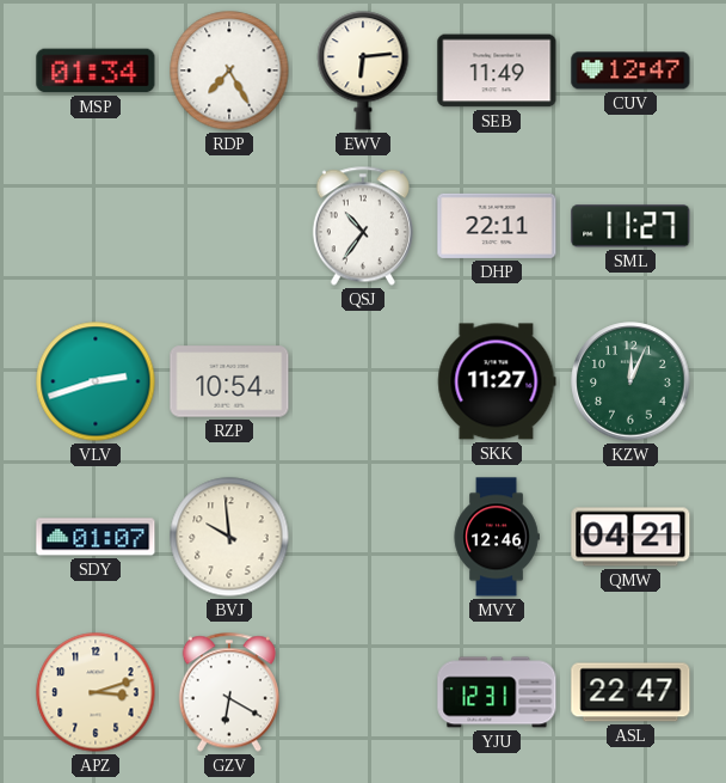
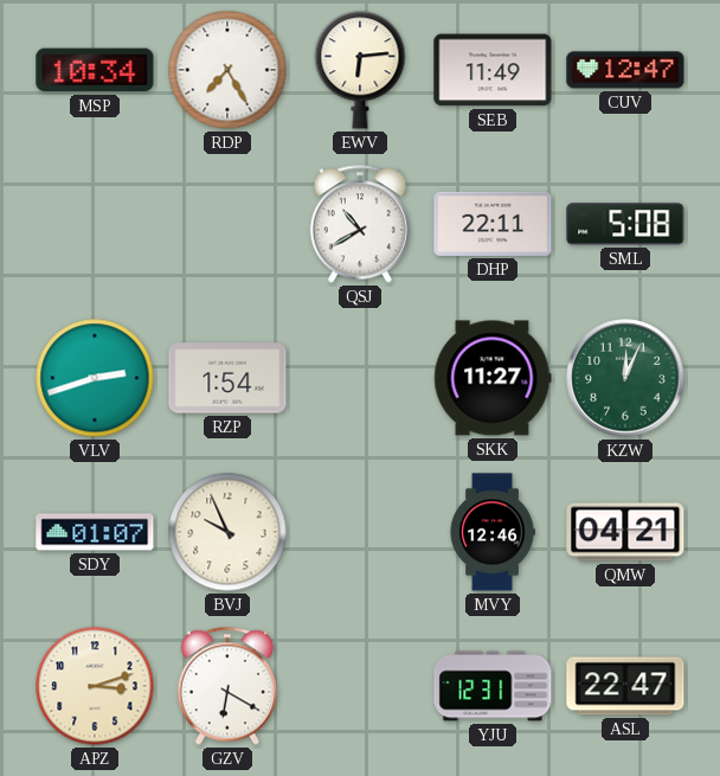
MSP: 01:34 -> 10:34 (95, 70)
QSJ: 10:36 -> 10:40 (360, 224)
SML: 11:27 -> 5:08 (625, 224)
RZP: 10:54 -> 1:54 (227, 378)
BVJ: 9:59 -> 9:56 (227, 532)
